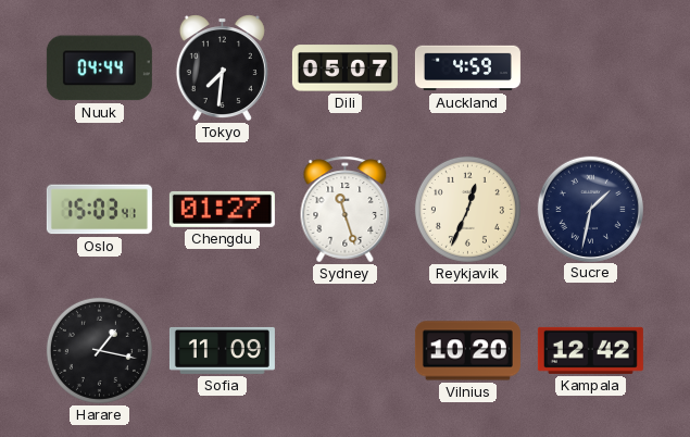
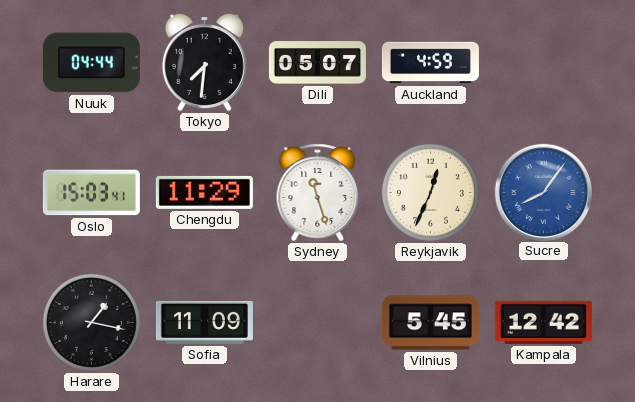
Chengdu: 01:27 -> 11:29 (204, 192)
Sucre: 1:32 -> 8:06 (543, 192)
Sucre dial: navy -> blue (543, 192)
Vilnius: 10:20 -> 5:45 (430, 323)
